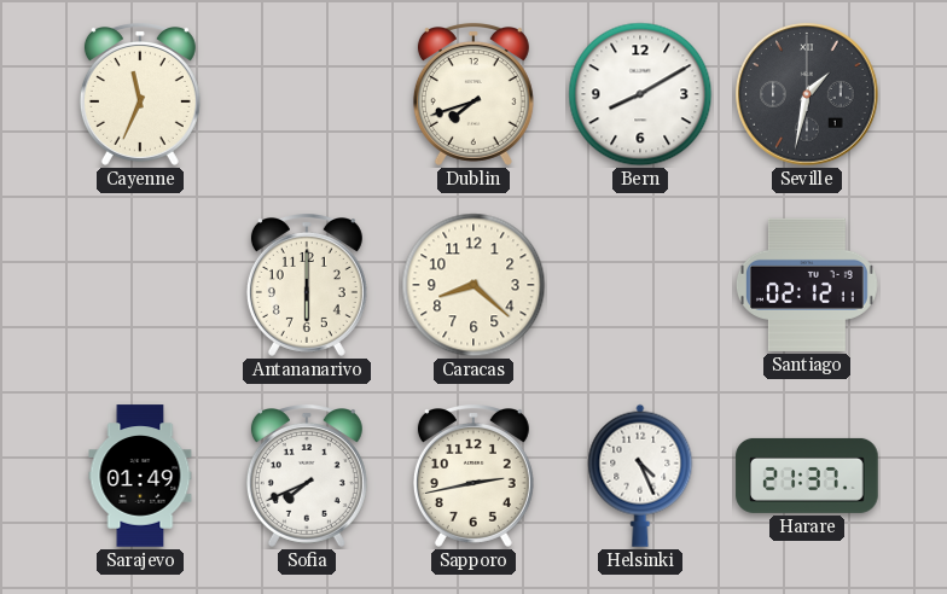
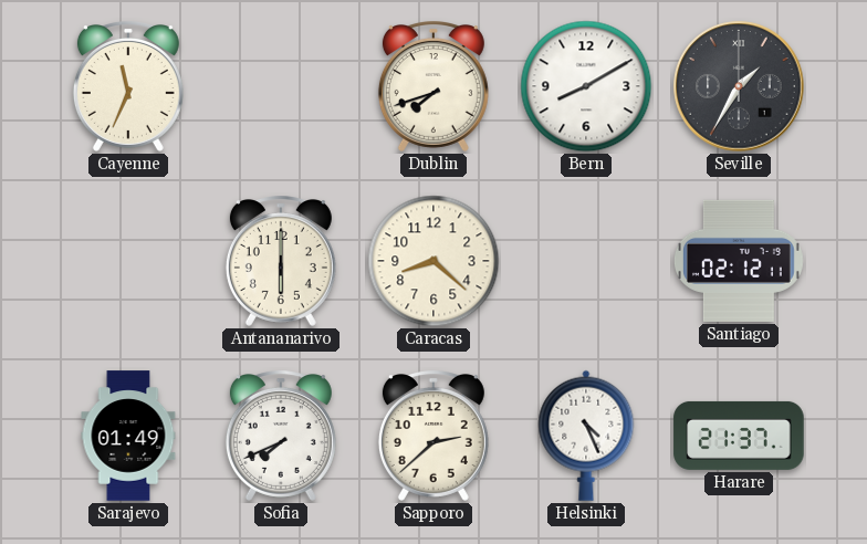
Seville: 1:32 -> 1:35 (739, 86)
Sapporo: 2:43 -> 2:38 (433, 437)
